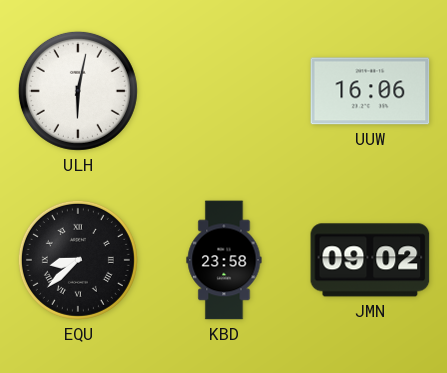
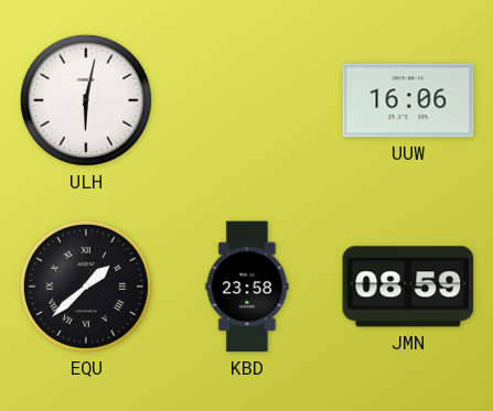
EQU: 8:38 -> 1:38 (86, 286)
JMN: 09:02 -> 08:59 (408, 286)
